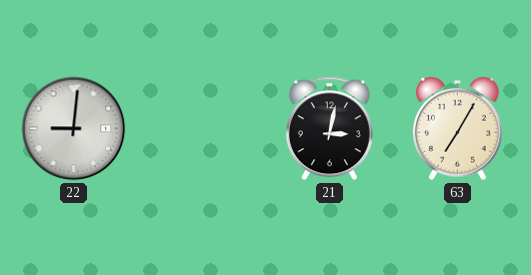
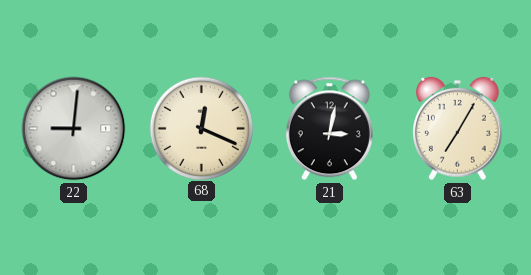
68: none -> 12:19 (201, 128)
